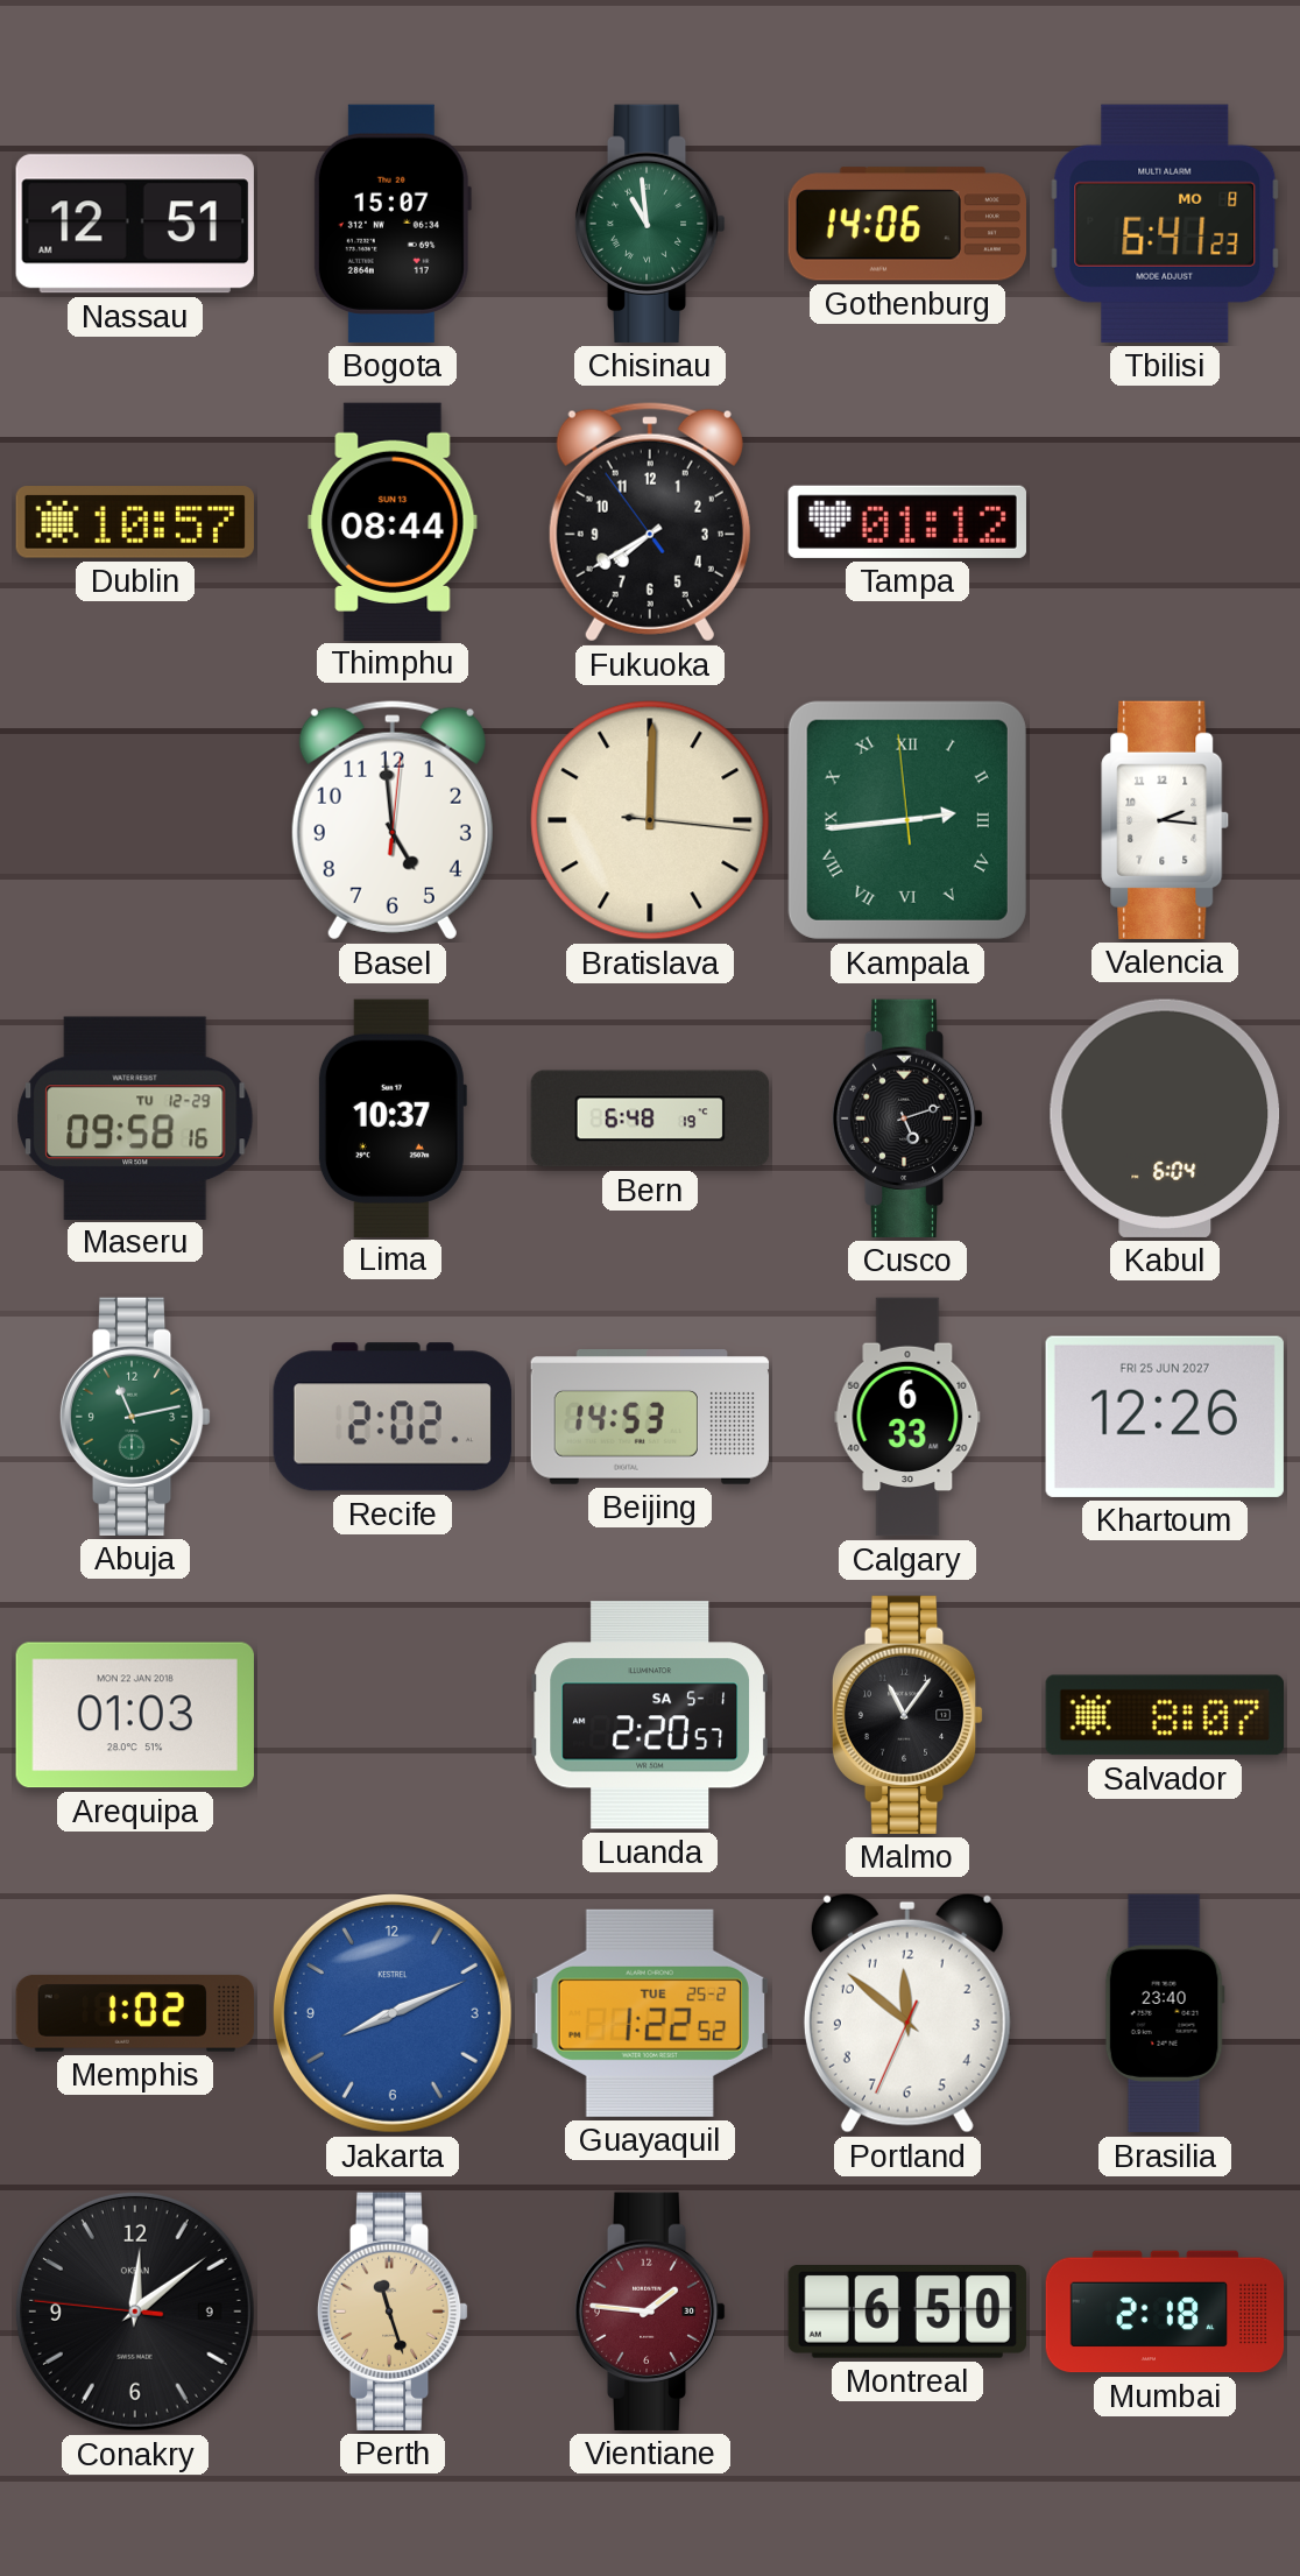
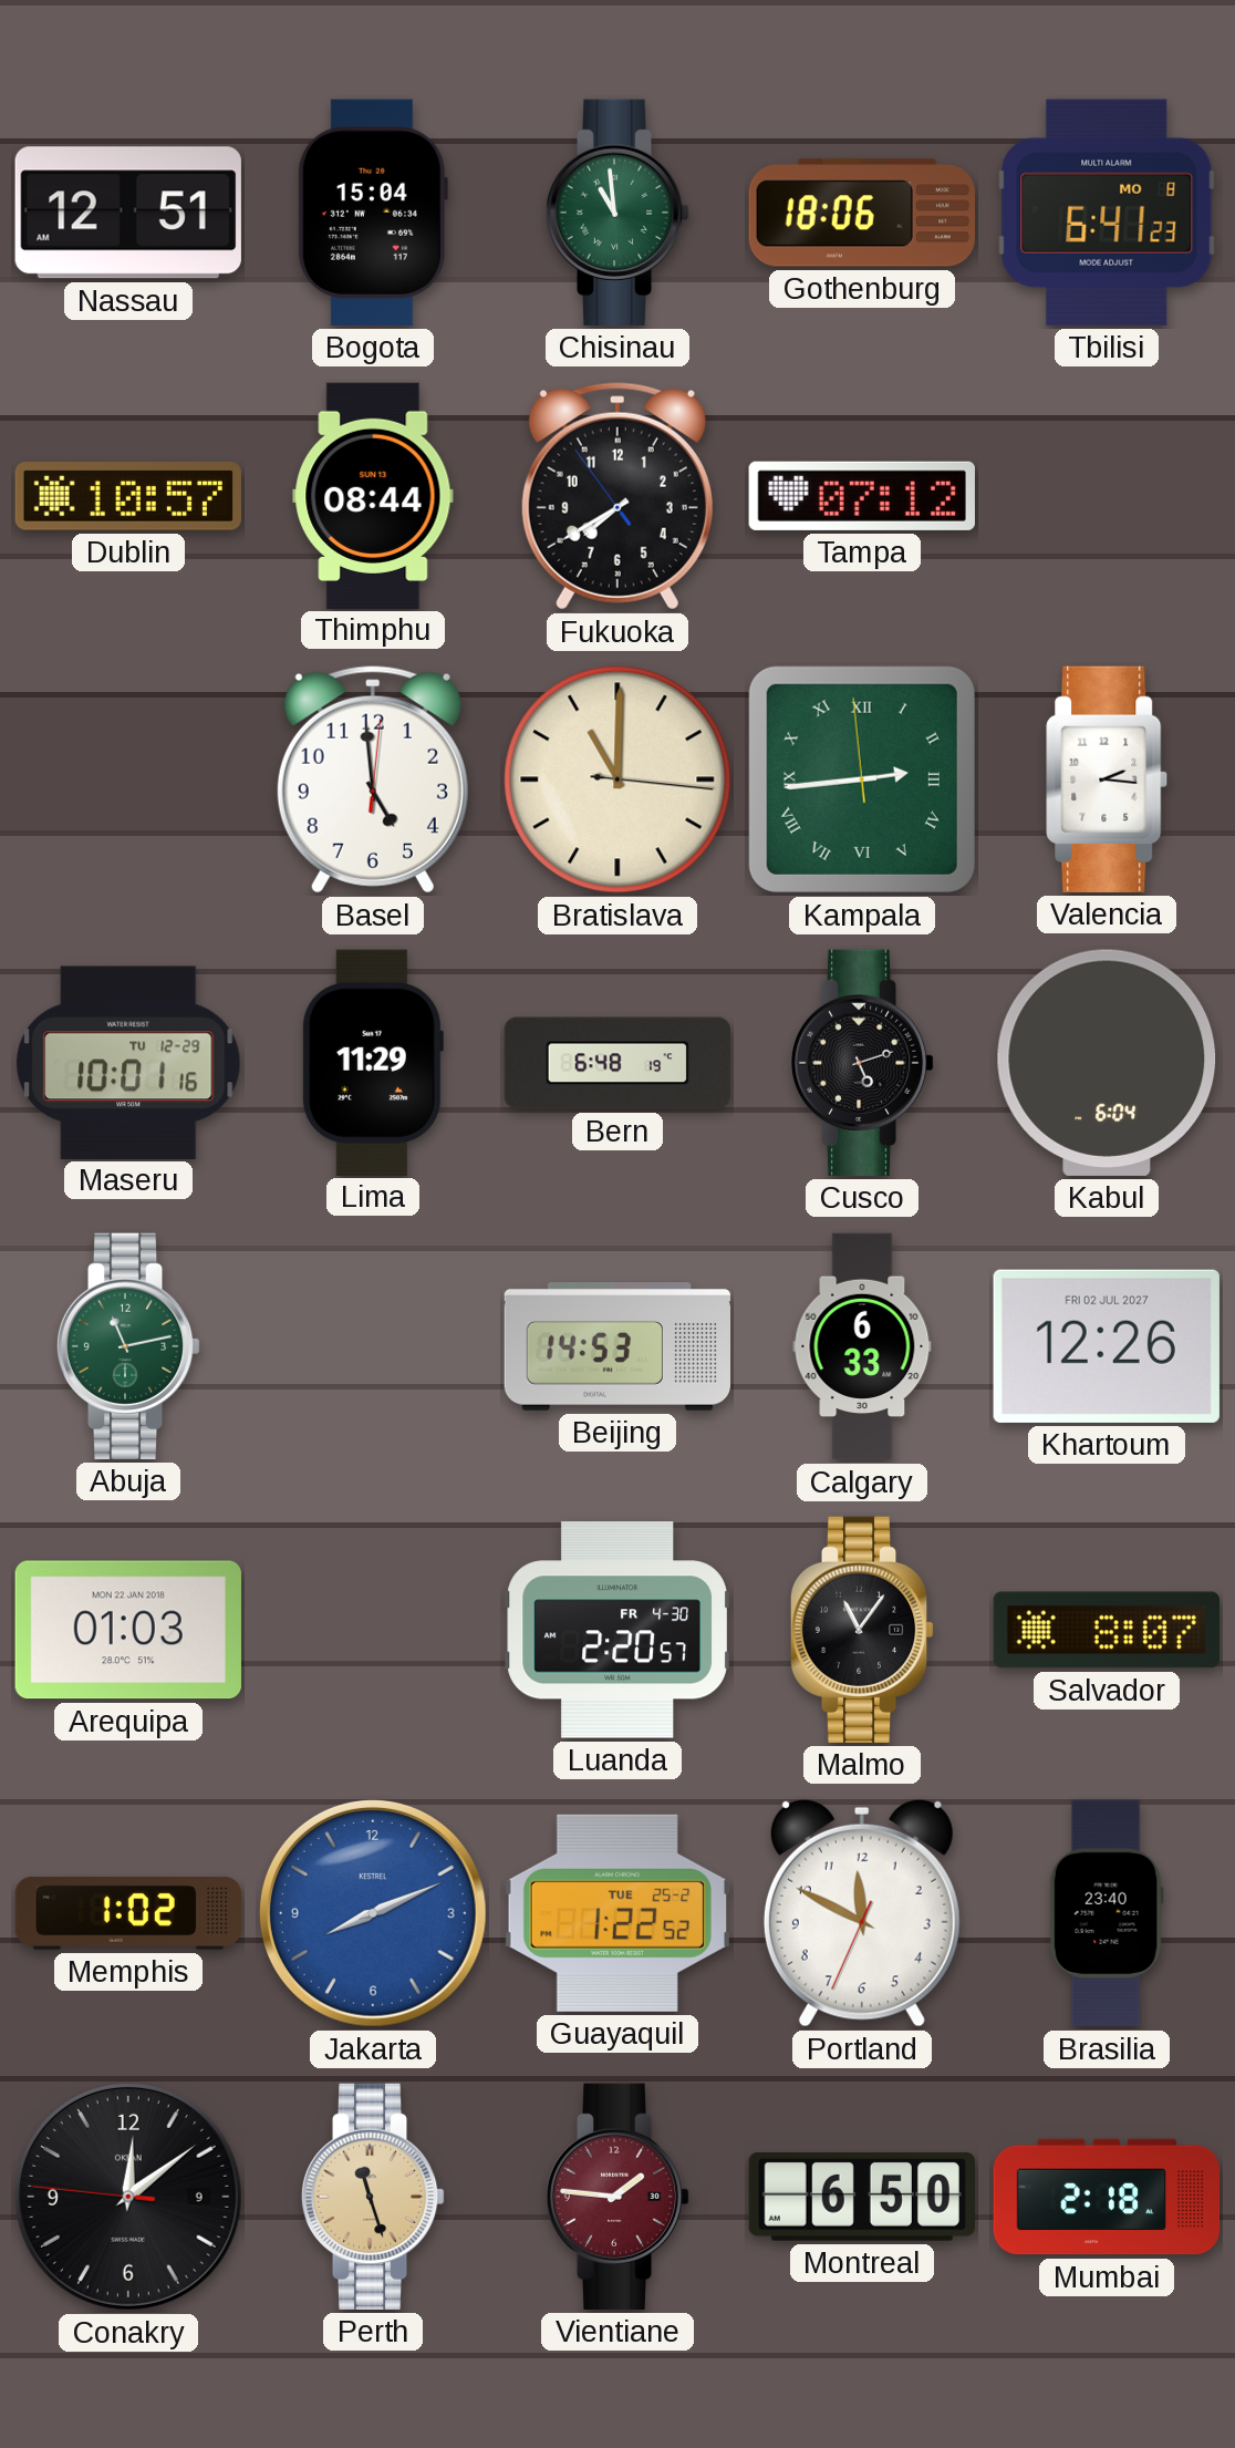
Bogota: 15:07 -> 15:04 (373, 213)
Gothenburg: 14:06 -> 18:06 (861, 213)
Tampa: 01:12 -> 07:12 (862, 496)
Bratislava: 12:00 -> 11:00 (617, 779)
Maseru: 09:58 -> 10:01 (128, 1062)
Lima: 10:37 -> 11:29 (372, 1062)
Recife: 2:02 -> none (393, 1417)
Khartoum date: FRI 25 JUN 2027 -> FRI 02 JUL 2027 (1107, 1346)
Luanda date: SA 5-1 -> FR 4-30 (617, 1630)
Portland: 11:51 -> 11:49 (862, 1913)
